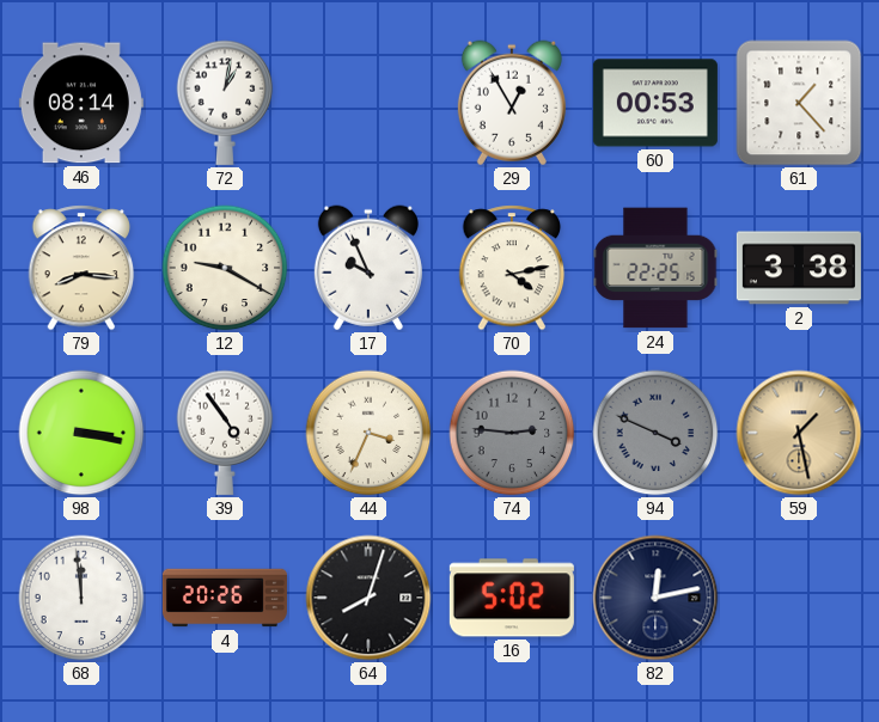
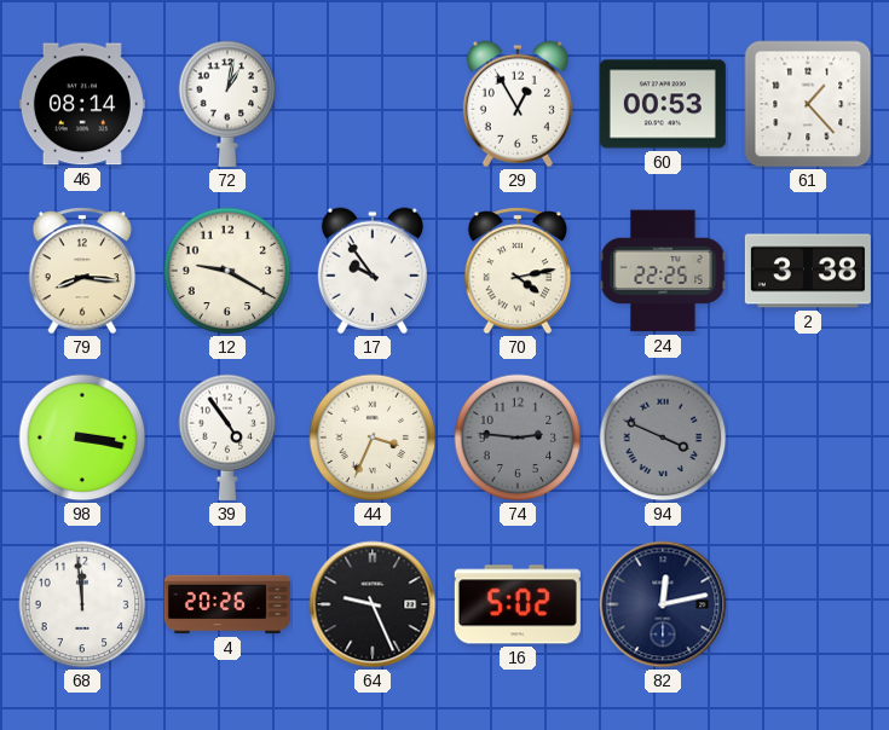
17: 9:56 -> 9:54 (373, 271)
59: 1:28 -> none (799, 433)
64: 8:03 -> 9:26 (373, 604)
